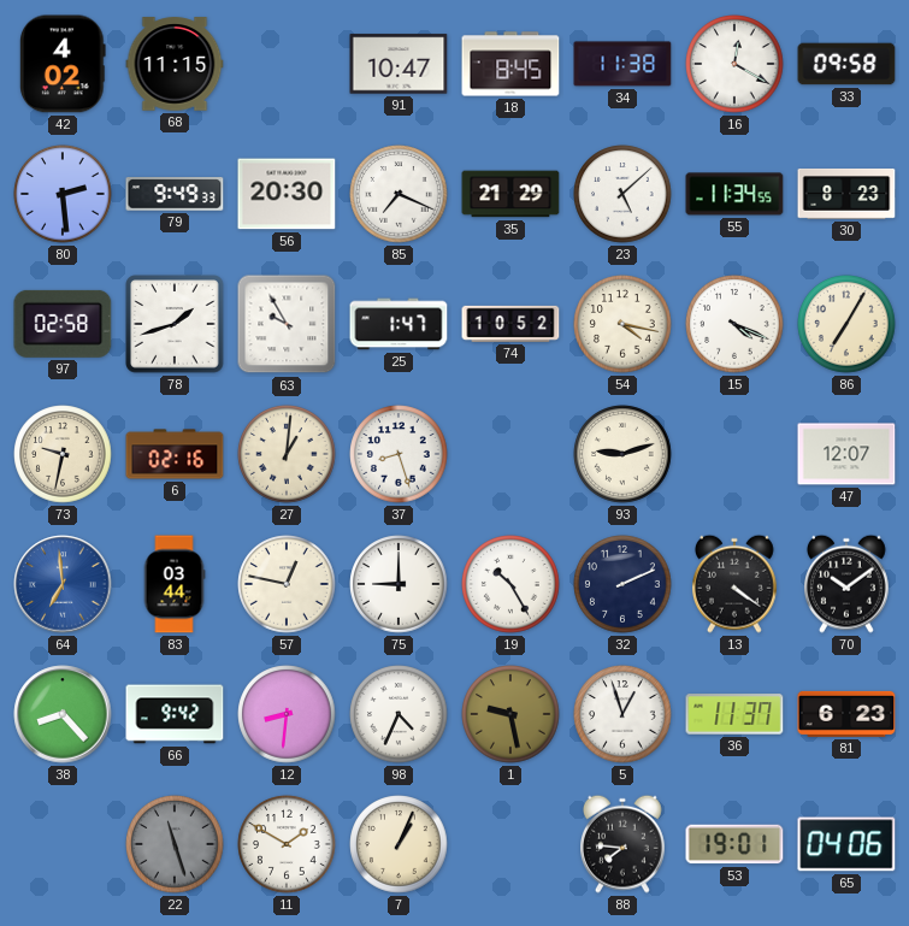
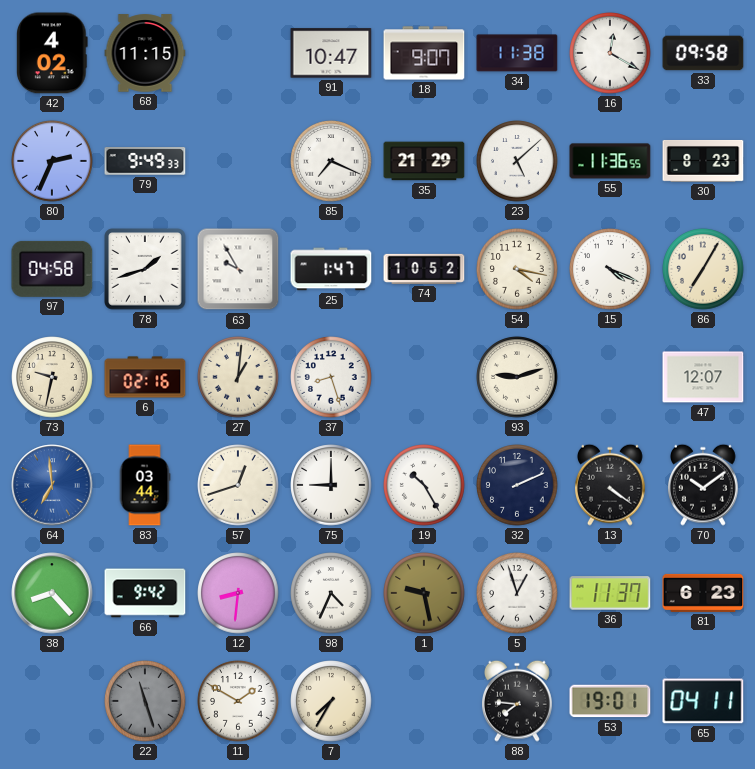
18: 8:45 -> 9:07 (424, 53)
80: 2:29 -> 2:34 (52, 161)
56: 20:30 -> none (287, 194)
55: 11:34 -> 11:36 (610, 161)
97: 02:58 -> 04:58 (52, 269)
57: 12:47 -> 12:42 (238, 485)
7: 1:04 -> 7:35 (331, 701)
65: 04:06 -> 04:11 (703, 701)
